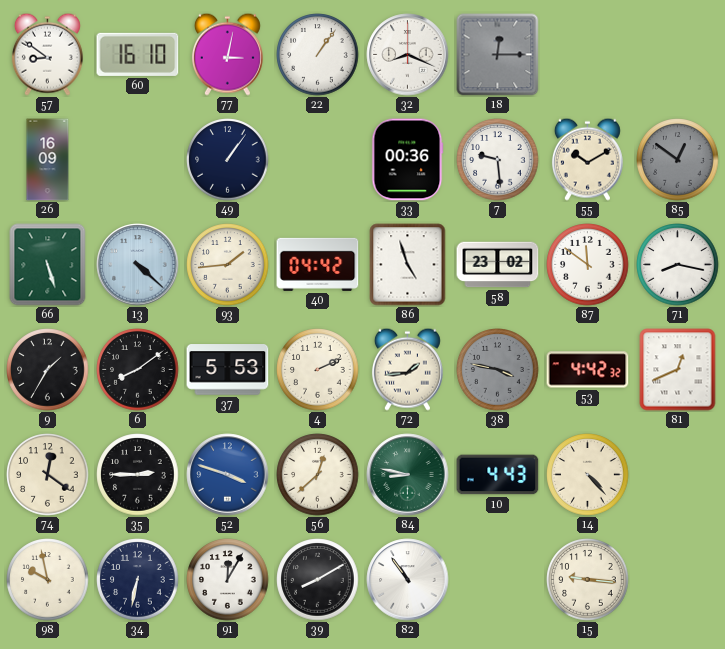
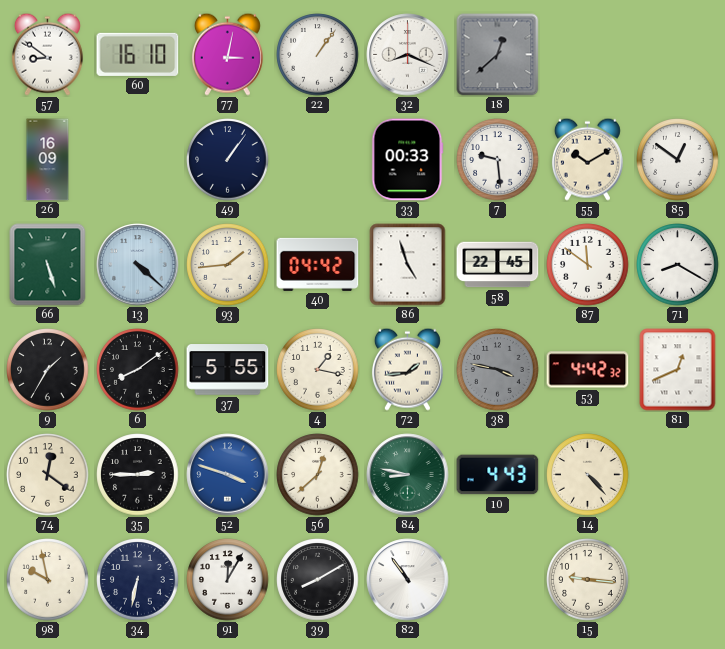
18: 12:15 -> 12:38 (498, 55)
33: 00:36 -> 00:33 (408, 160)
85 dial: grey -> white (678, 160)
58: 23:02 -> 22:45 (498, 265)
71: 8:17 -> 8:20 (678, 265)
37: 5:53 -> 5:55 (228, 370)
4: 2:11 -> 1:17 (318, 370)
